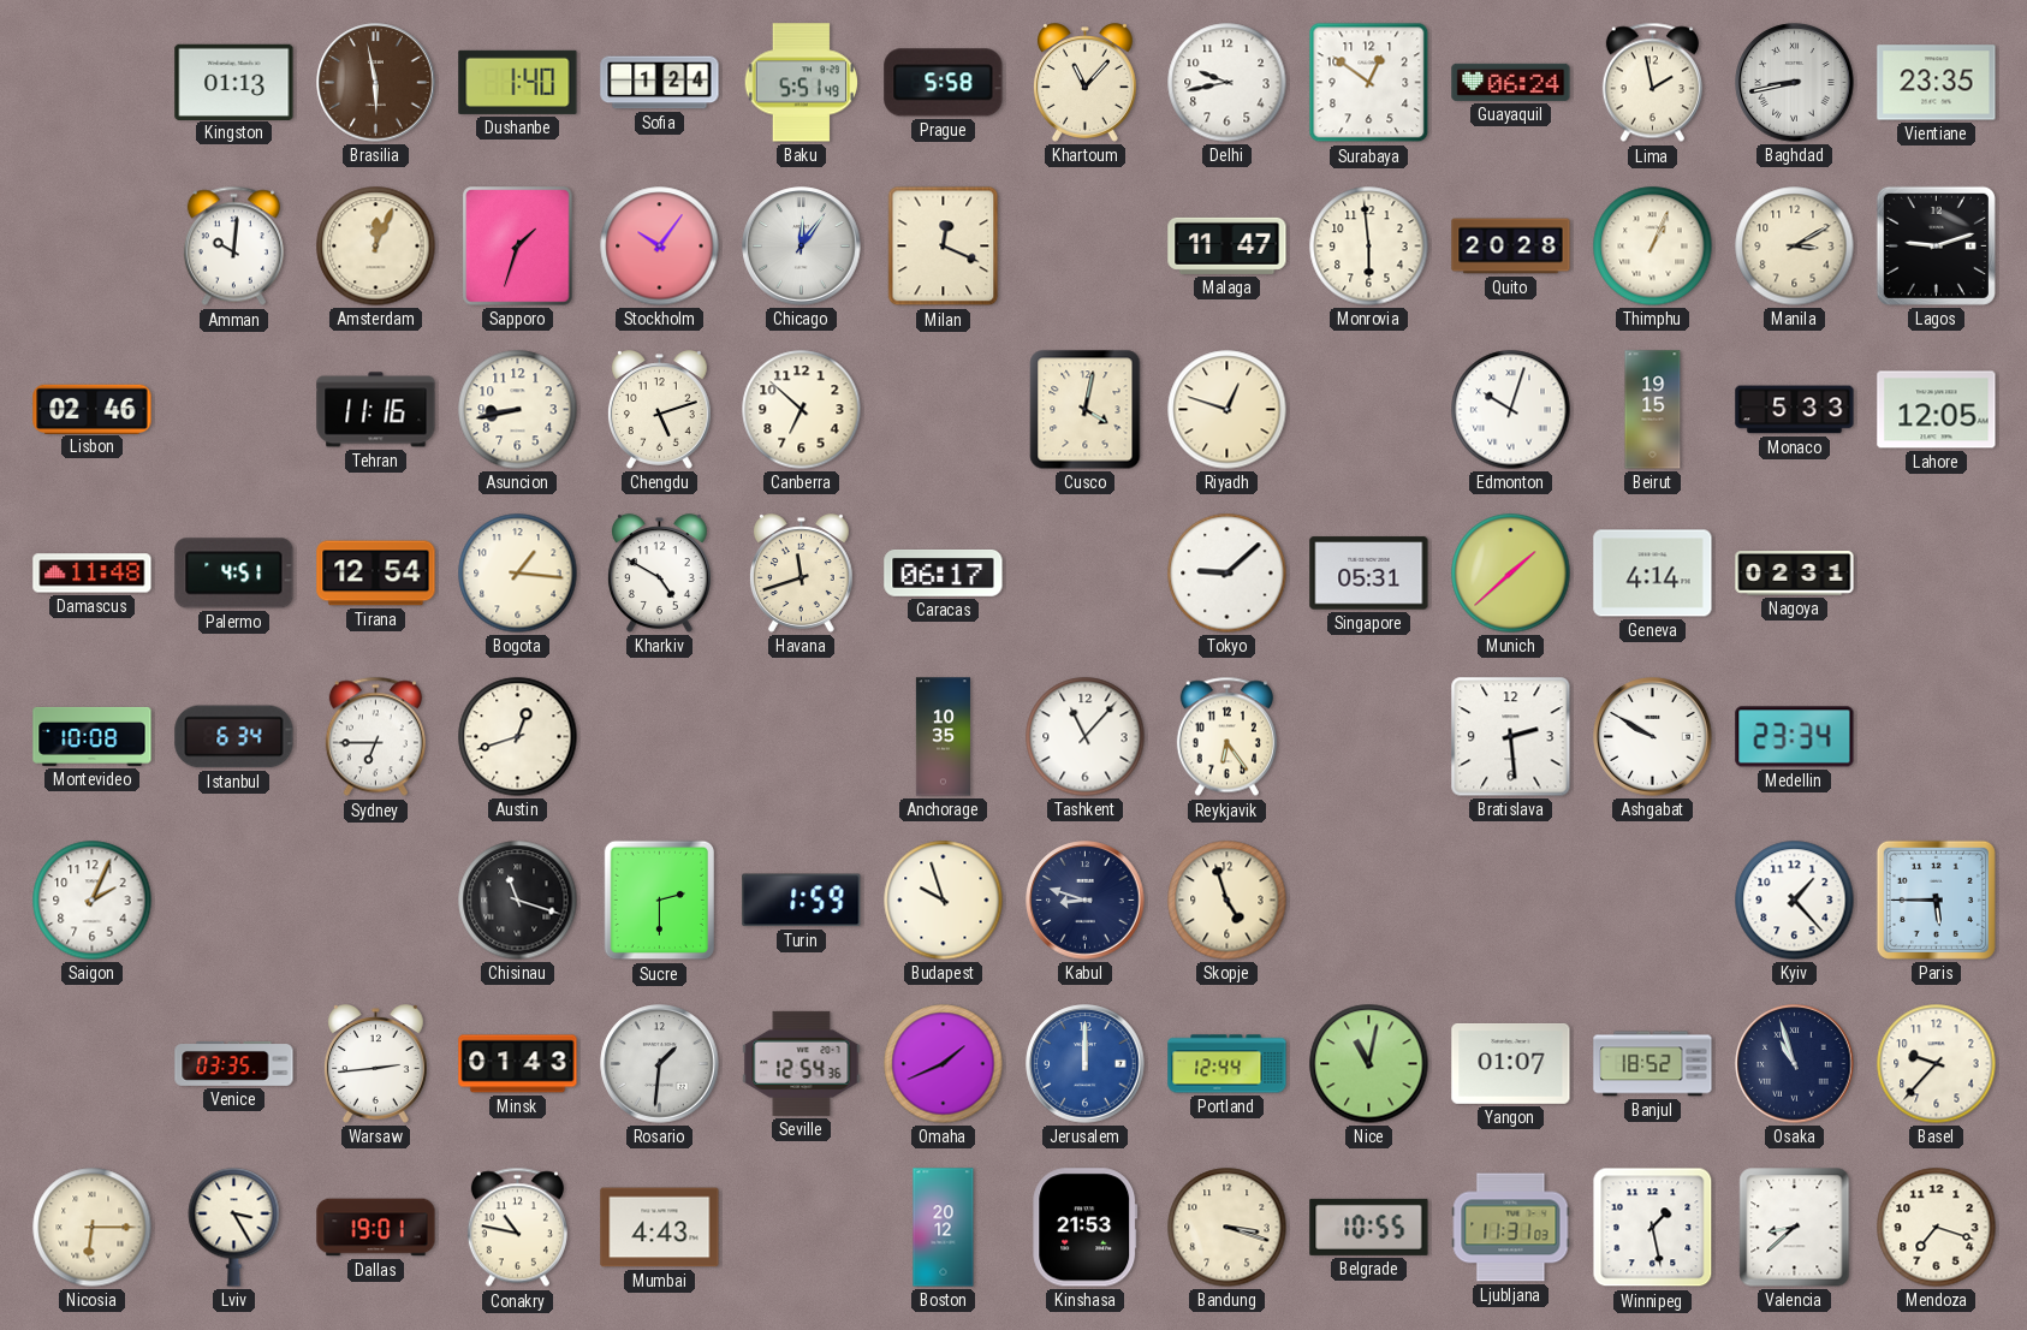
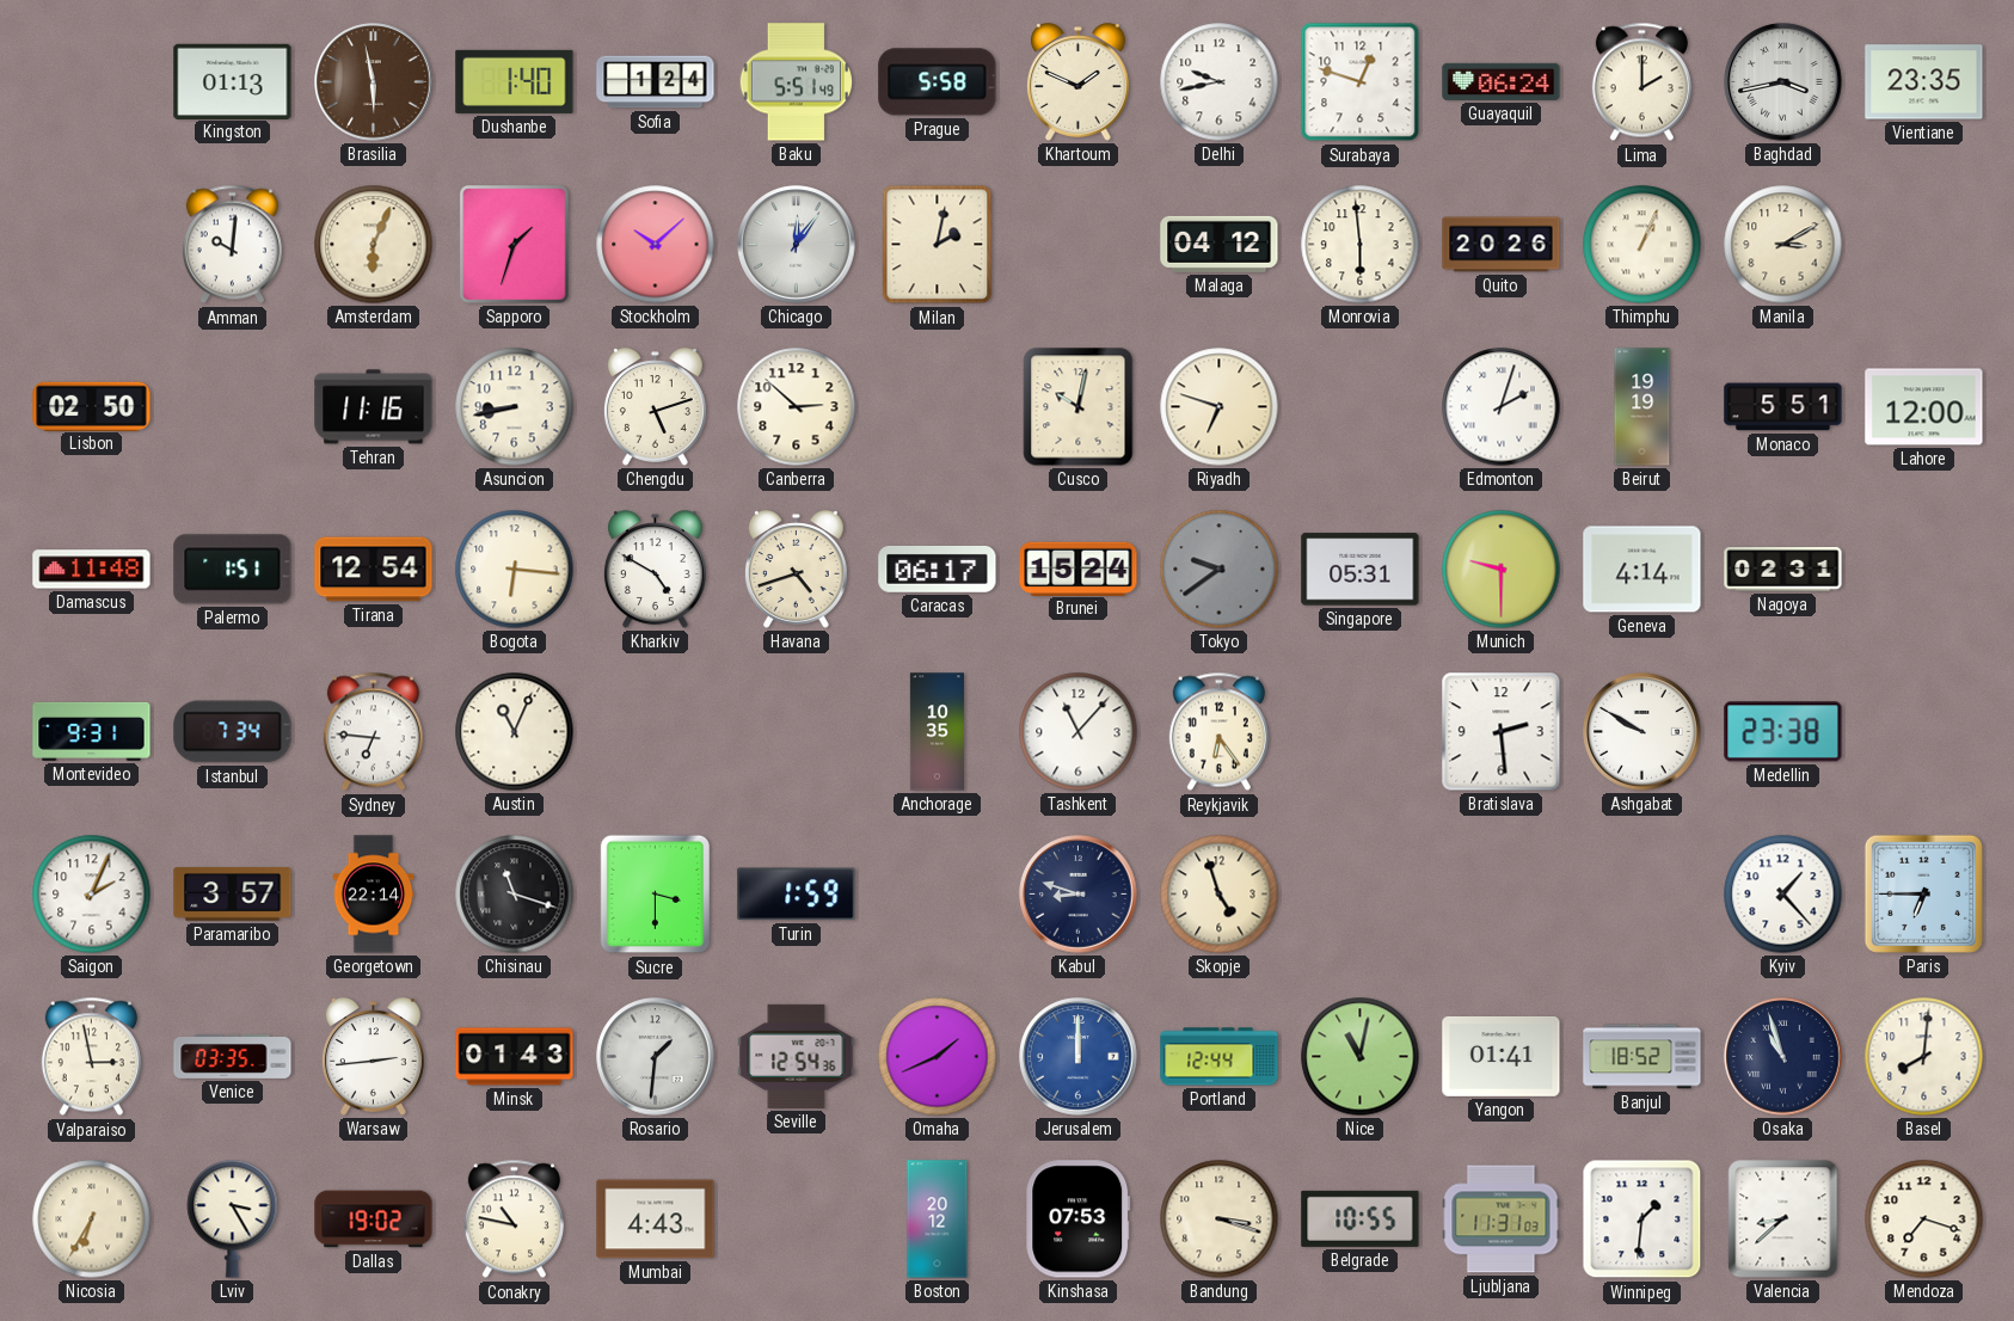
Khartoum: 11:07 -> 1:49 (1077, 82)
Surabaya: 12:51 -> 12:48 (1361, 82)
Lima: 1:58 -> 2:00 (1641, 82)
Baghdad: 8:43 -> 3:43 (1783, 82)
Amsterdam: 12:04 -> 6:04 (374, 245)
Stockholm: 10:06 -> 10:08 (656, 245)
Milan: 12:19 -> 2:02 (938, 245)
Malaga: 11:47 -> 04:12 (1220, 244)
Quito: 20:28 -> 20:26 (1502, 245)
Lagos: 9:12 -> none (1936, 245)
Lisbon: 02:46 -> 02:50 (92, 406)
Canberra: 6:52 -> 2:52 (797, 407)
Cusco: 4:02 -> 10:02 (1079, 407)
Riyadh: 12:48 -> 6:48 (1220, 407)
Edmonton: 10:03 -> 2:03 (1502, 407)
Beirut: 19:15 -> 19:19 (1642, 407)
Monaco: 5:33 -> 5:51 (1783, 407)
Lahore: 12:05 -> 12:00 (1924, 407)
Palermo: 4:51 -> 1:51 (233, 570)
Bogota: 1:16 -> 6:16 (515, 570)
Havana: 11:42 -> 4:42 (796, 570)
Brunei: none -> 15:24 (1079, 569)
Tokyo: 9:08 -> 9:39 (1220, 570)
Tokyo dial: white -> grey (1220, 570)
Munich: 1:38 -> 9:30 (1502, 570)
Montevideo: 10:08 -> 9:31 (92, 731)
Istanbul: 6:34 -> 7:34 (233, 732)
Sydney: 6:45 -> 6:46 (373, 732)
Austin: 12:42 -> 11:04 (515, 732)
Medellin: 23:34 -> 23:38 (1783, 732)
Paramaribo: none -> 3:57 (233, 895)
Georgetown: none -> 22:14 (374, 895)
Sucre: 2:30 -> 3:30 (655, 895)
Budapest: 9:57 -> none (944, 901)
Paris: 5:45 -> 6:45 (1923, 893)
Valparaiso: none -> 2:58 (91, 1057)
Yangon: 01:07 -> 01:41 (1502, 1056)
Basel: 9:37 -> 8:01 (1924, 1057)
Nicosia: 6:15 -> 6:35 (92, 1219)
Dallas: 19:01 -> 19:02 (374, 1219)
Kinshasa: 21:53 -> 07:53 (1079, 1219)
Winnipeg: 1:28 -> 1:31 (1642, 1219)
